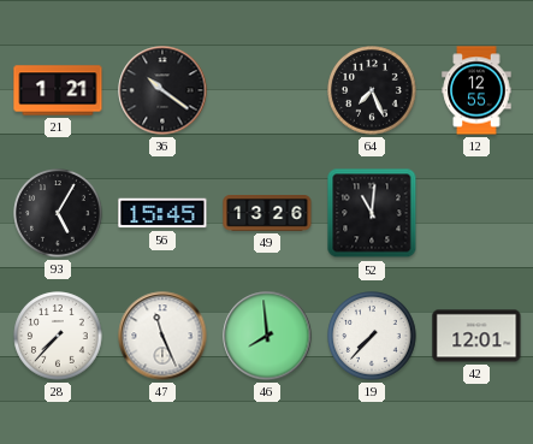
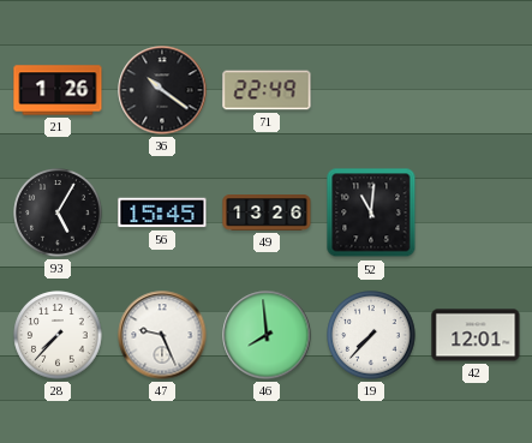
21: 1:21 -> 1:26 (58, 90)
71: none -> 22:49 (267, 90)
64: 7:26 -> none (372, 90)
12: 12:55 -> none (476, 90)
47: 11:26 -> 9:26 (162, 335)
